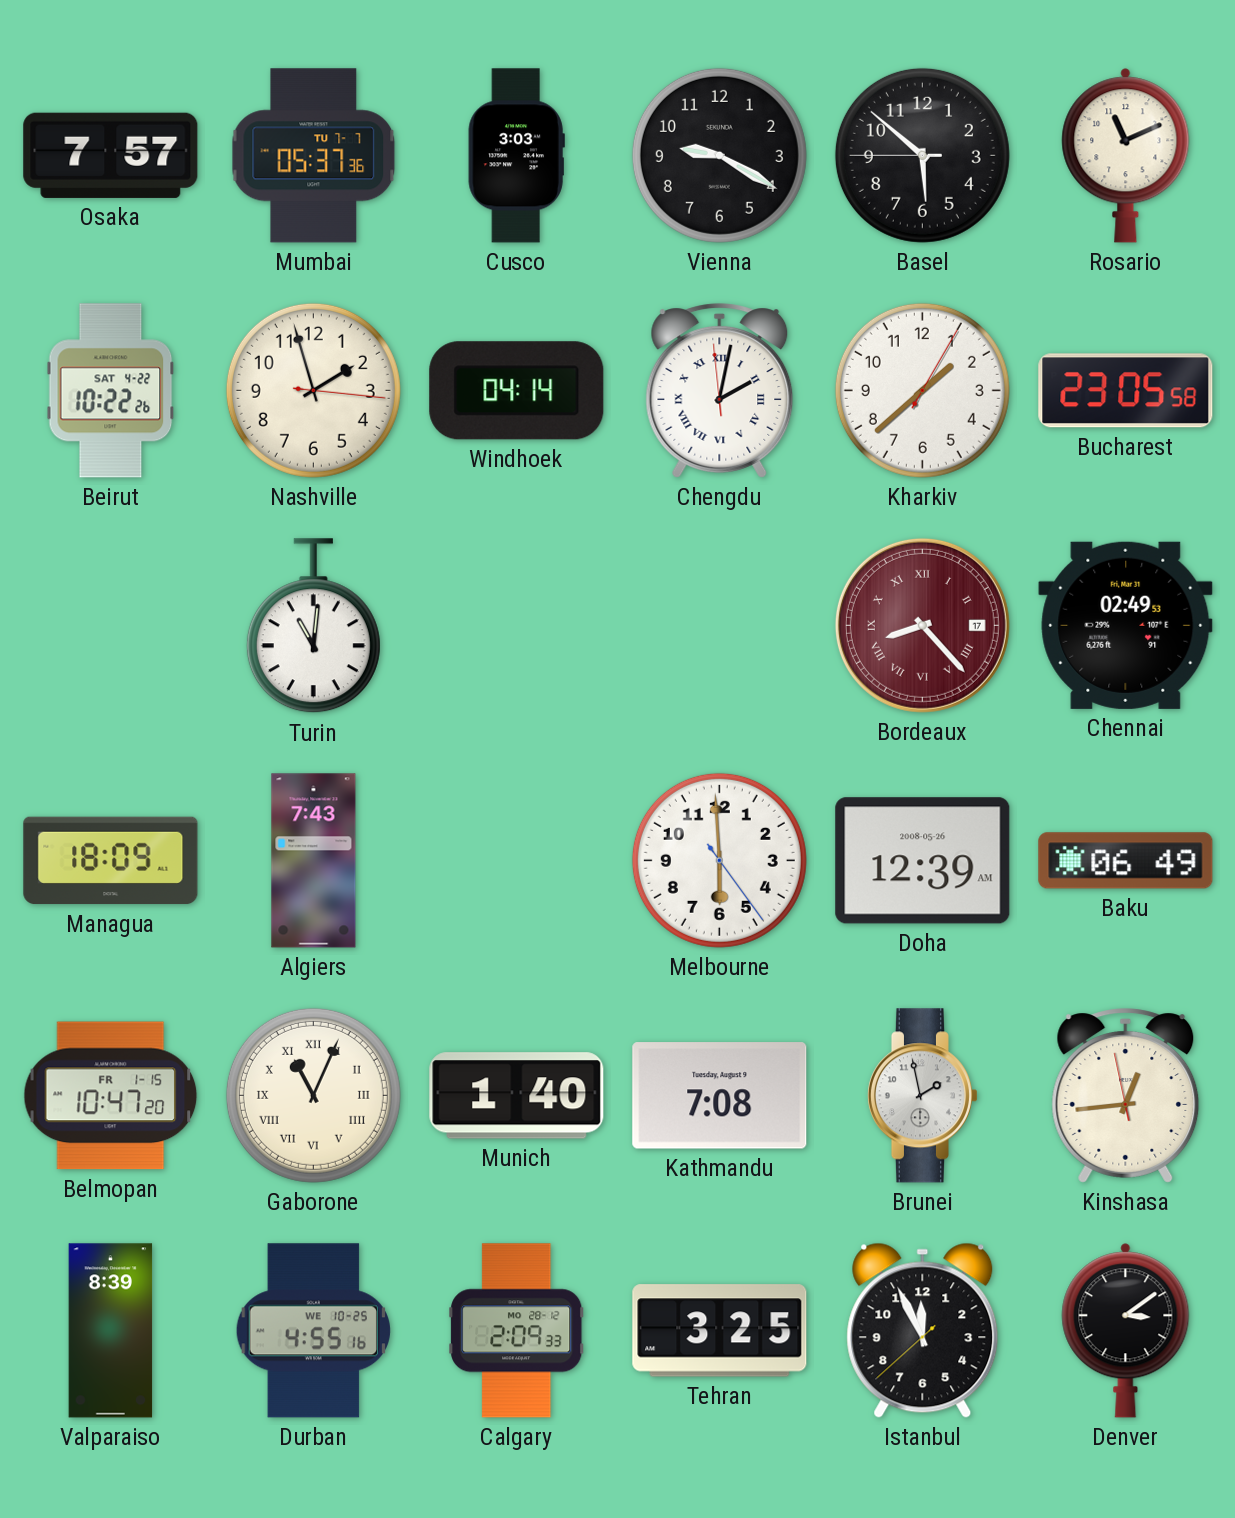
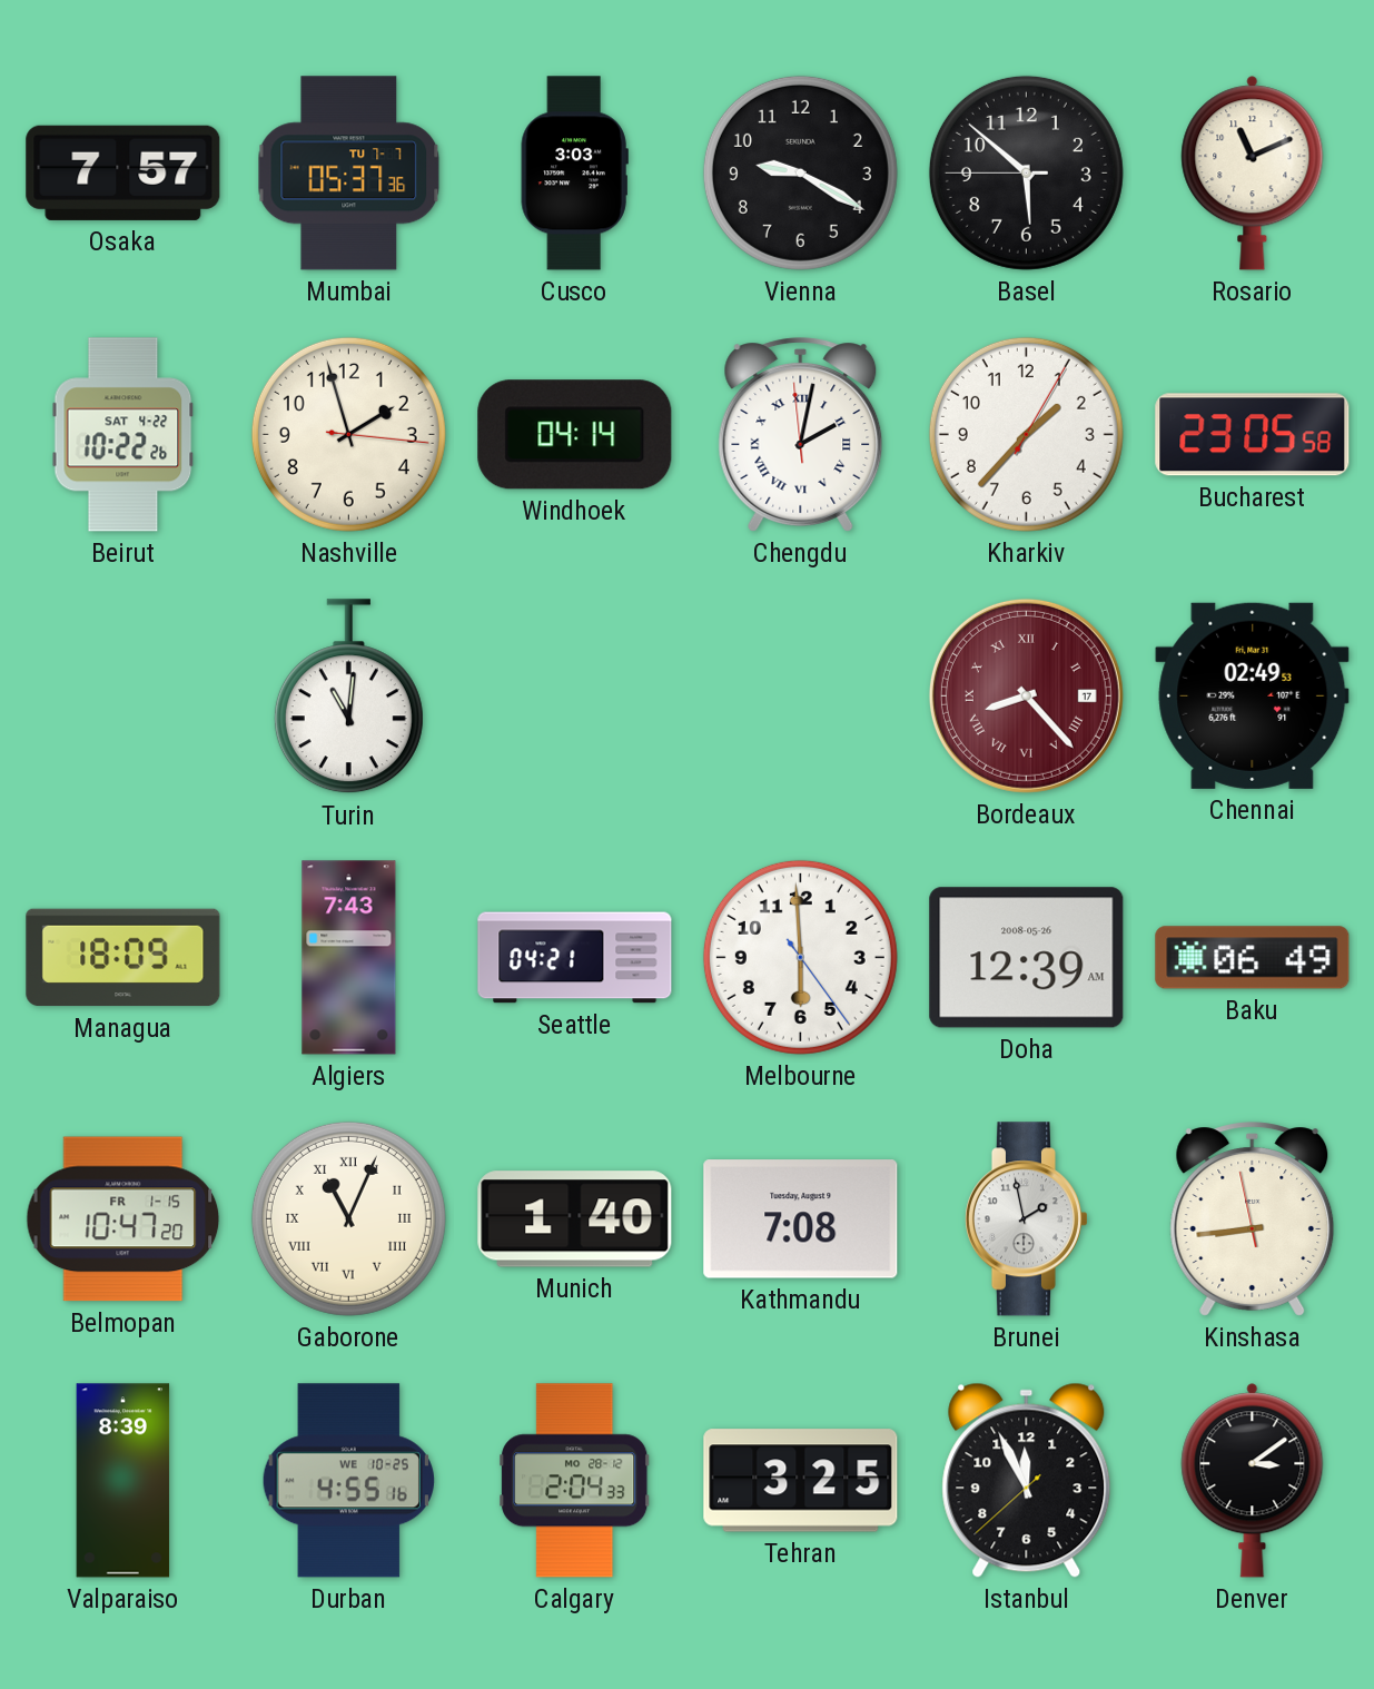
Kharkiv: 1:38 -> 1:37 (1026, 434)
Seattle: none -> 04:21 (575, 958)
Kinshasa: 12:43 -> 8:43 (1253, 1219)
Calgary: 2:09 -> 2:04 (575, 1481)
